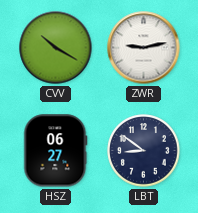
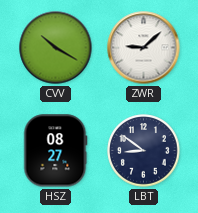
ZWR: 9:13 -> 9:08 (144, 48)
HSZ: 06:27 -> 08:27 (55, 151)
